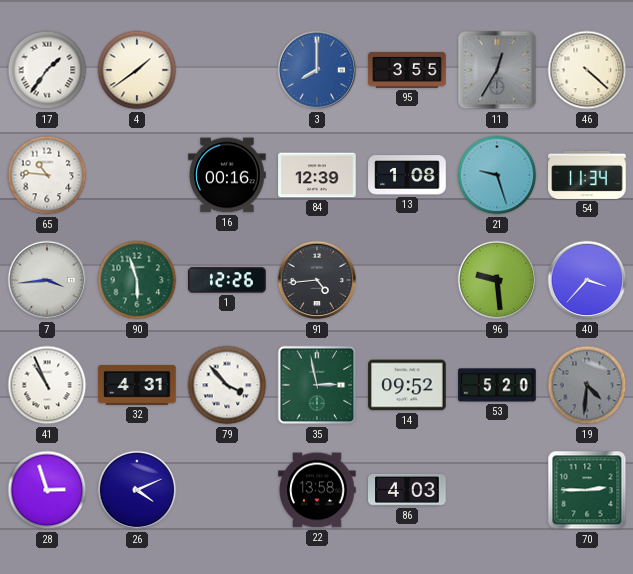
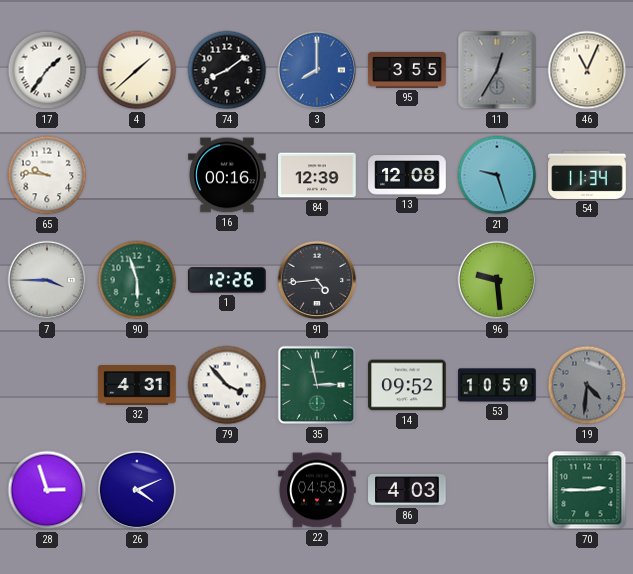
4: 1:39 -> 1:38 (137, 70)
74: none -> 8:09 (227, 70)
46: 4:22 -> 11:04 (587, 70)
65: 10:46 -> 9:46 (47, 175)
13: 1:08 -> 12:08 (407, 175)
7: 3:44 -> 3:45 (47, 280)
40: 3:37 -> none (587, 280)
41: 10:56 -> none (47, 385)
53: 5:20 -> 10:59 (497, 385)
22: 13:58 -> 04:58 (317, 490)
